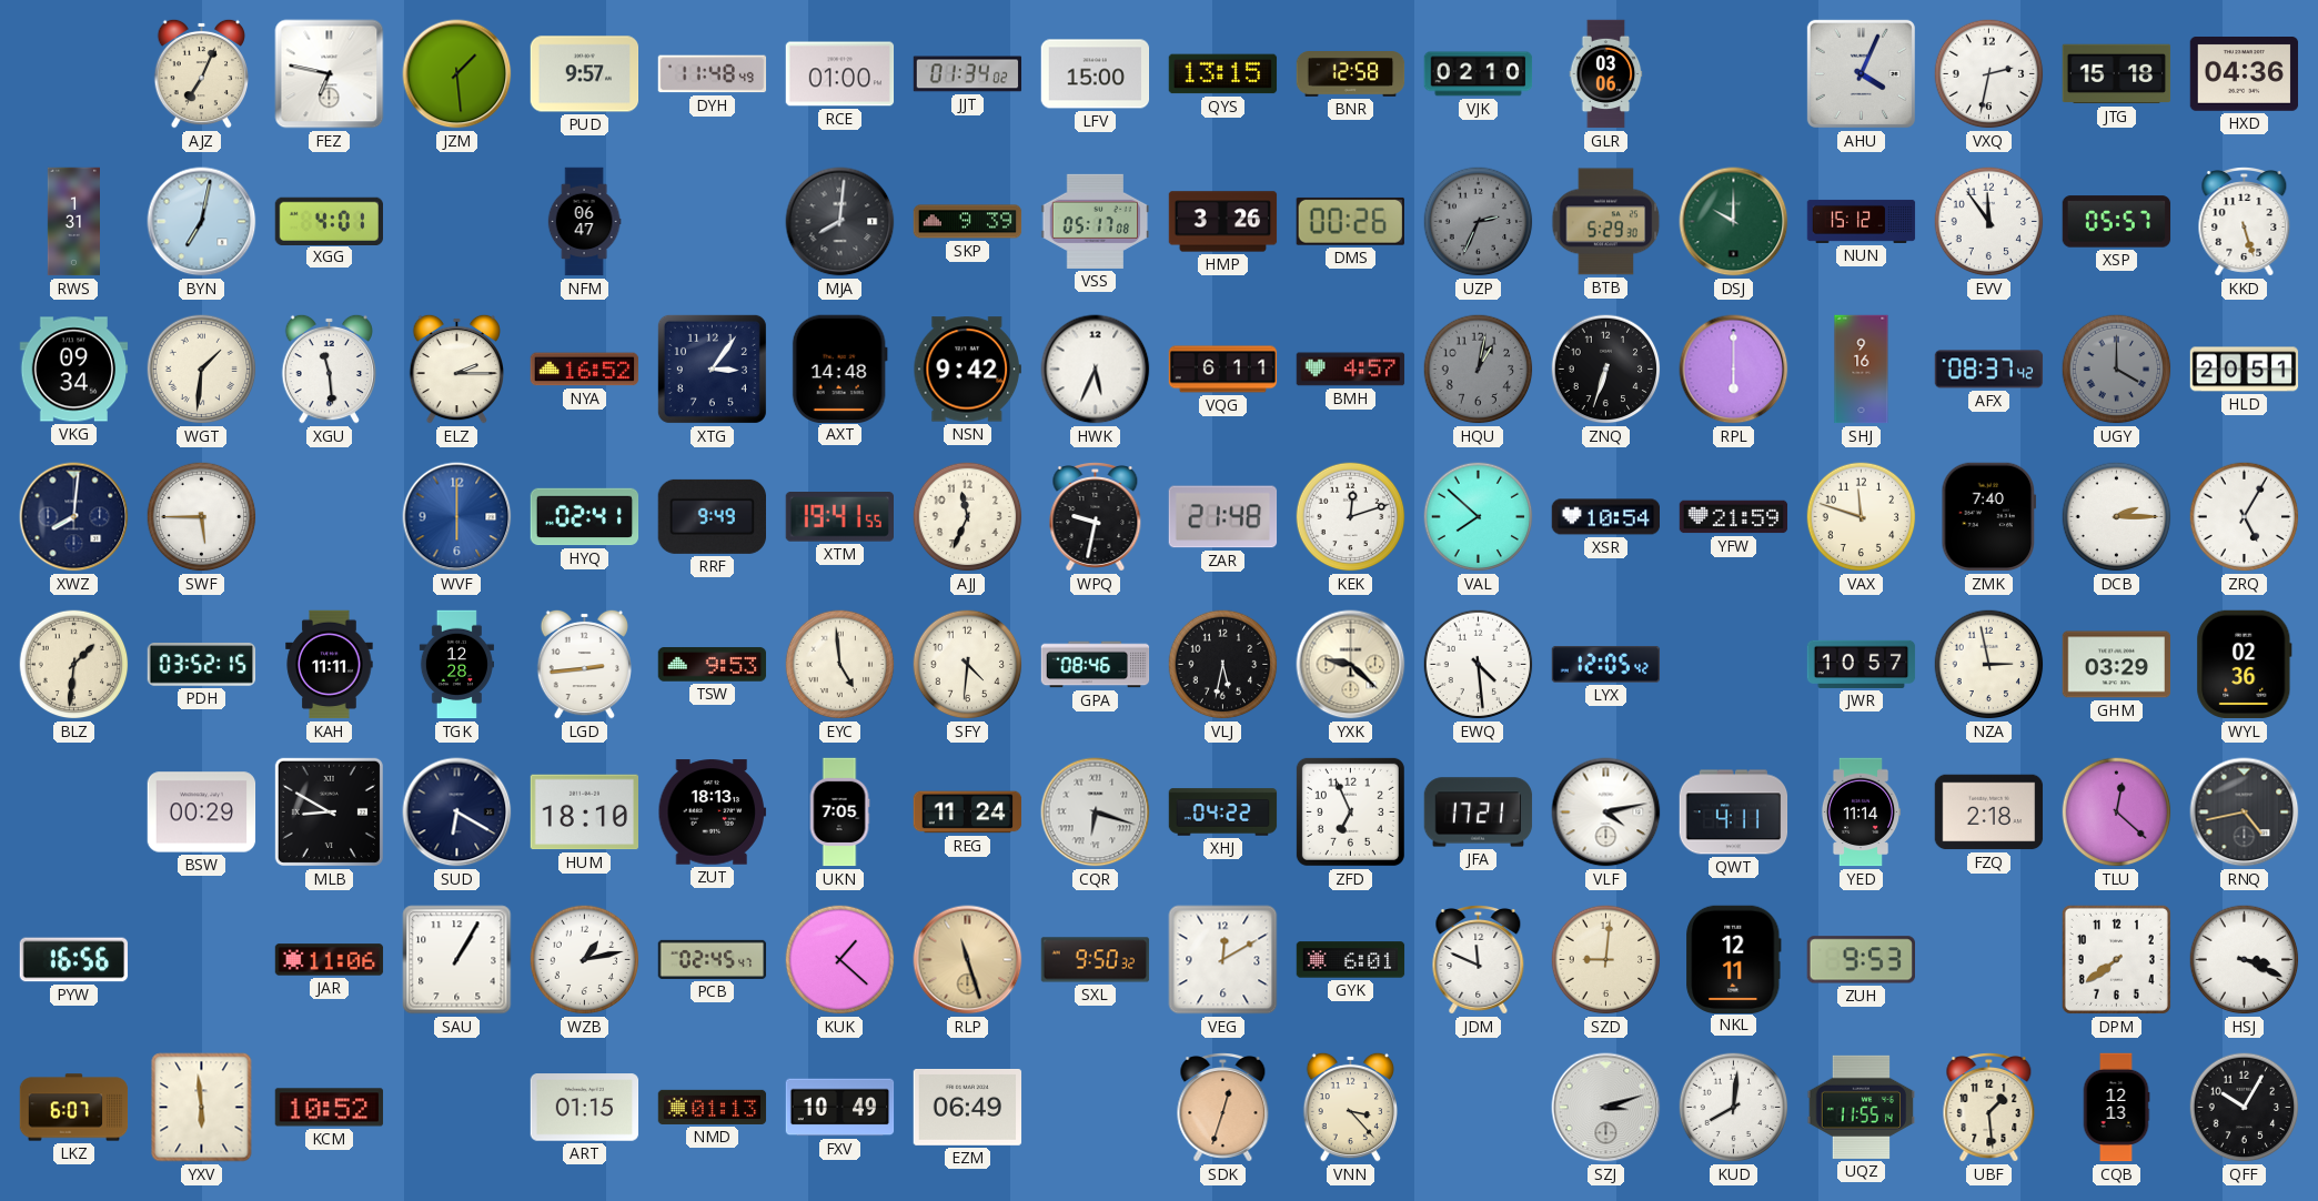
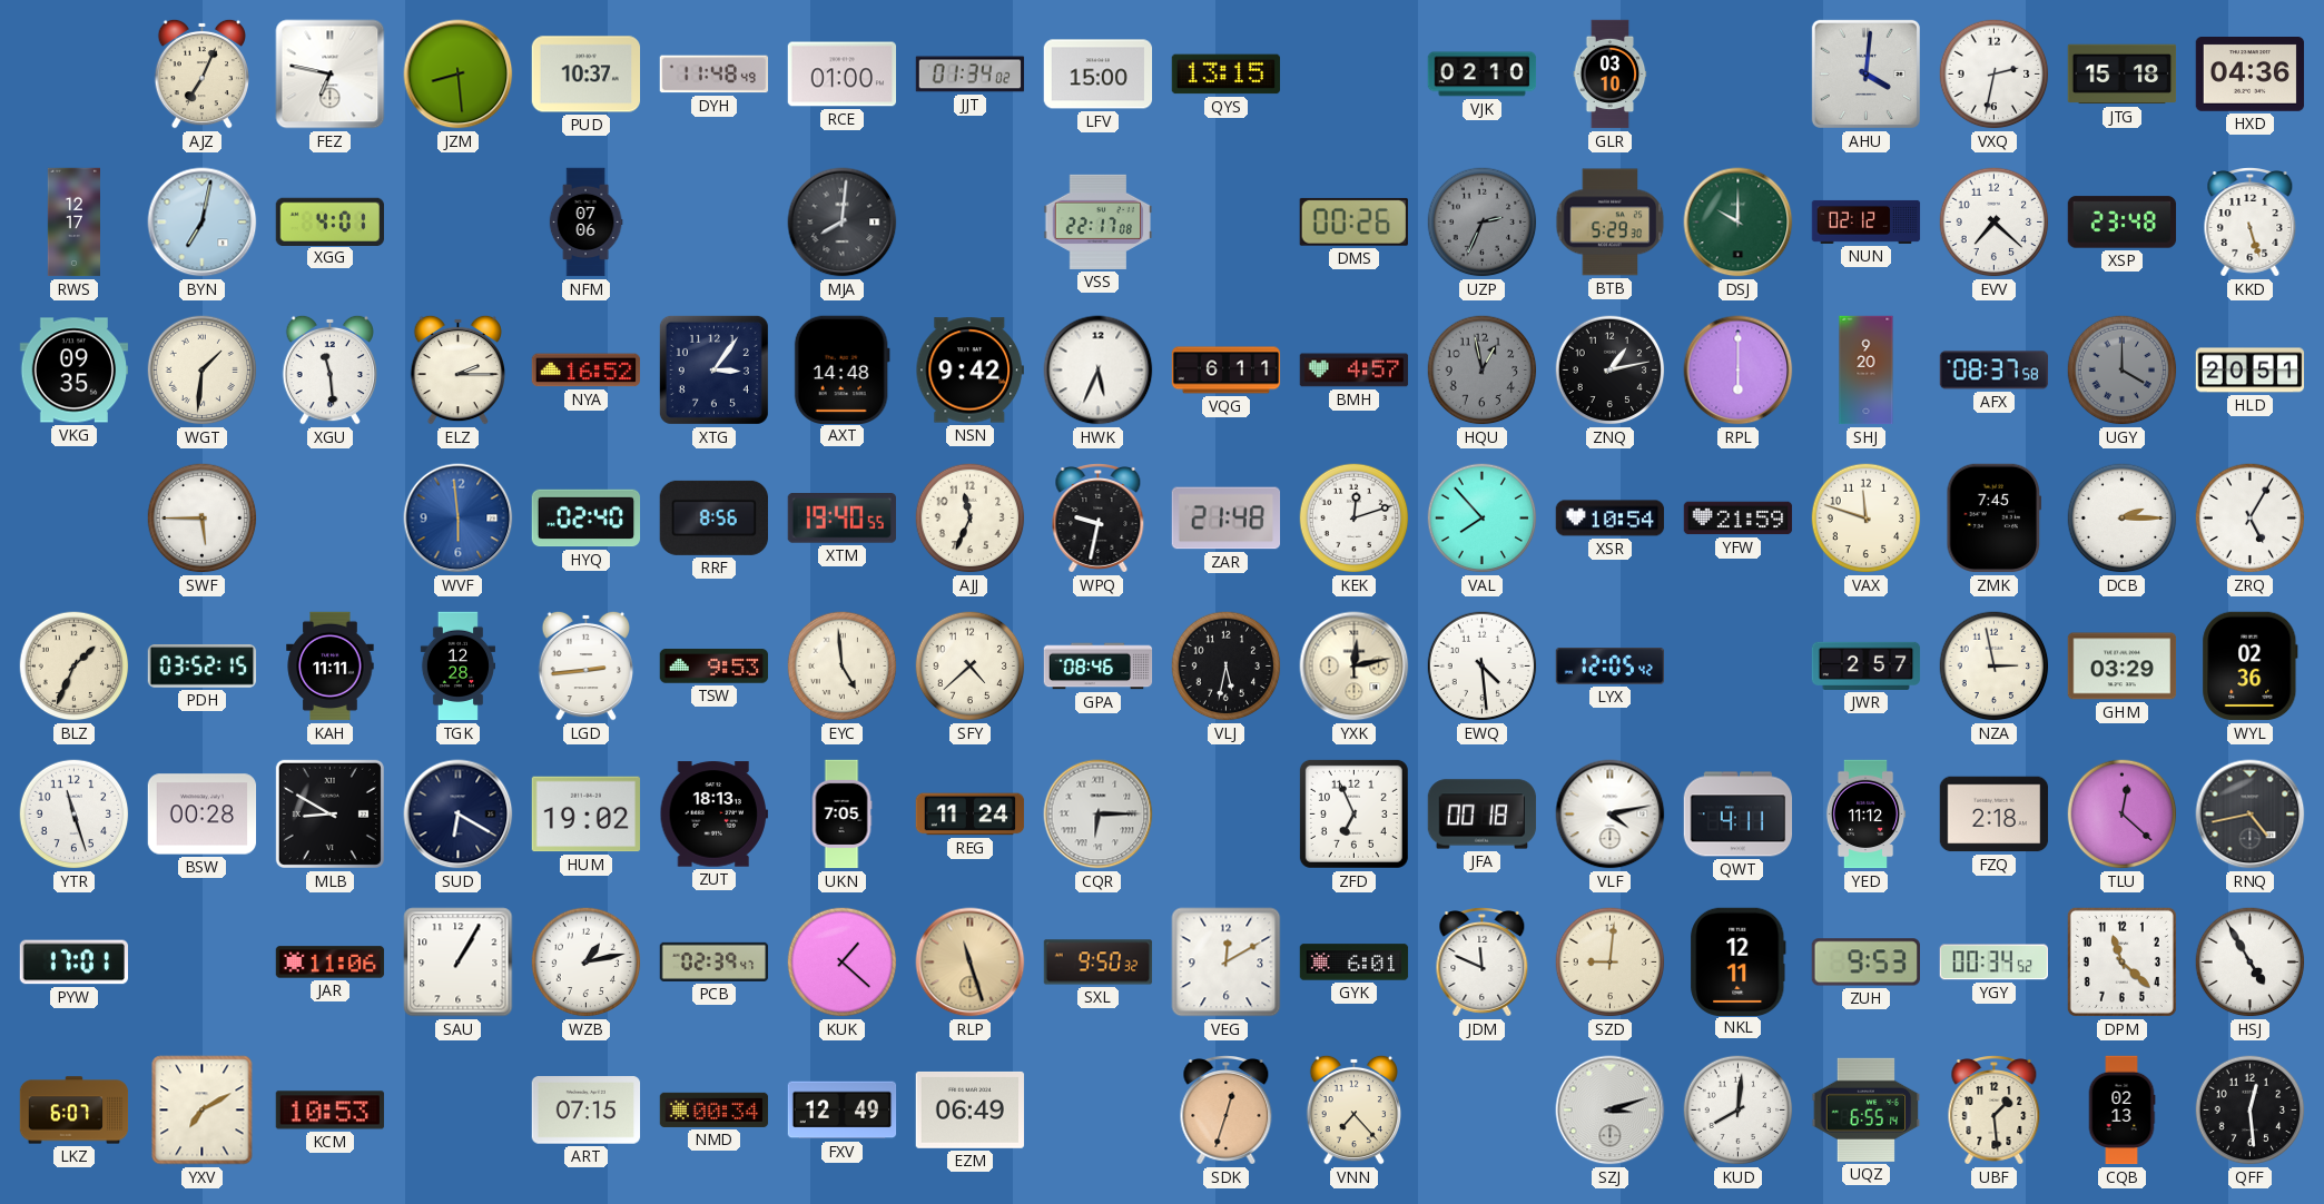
JZM: 1:29 -> 8:29 (459, 75)
PUD: 9:57 -> 10:37 (587, 75)
BNR: 12:58 -> none (1351, 74)
GLR: 03:06 -> 03:10 (1611, 75)
AHU: 4:04 -> 4:01 (1865, 73)
RWS: 1:31 -> 12:17 (73, 223)
NFM: 06:47 -> 07:06 (585, 223)
SKP: 9:39 -> none (968, 222)
VSS: 05:17 -> 22:17 (1099, 221)
HMP: 3:26 -> none (1223, 222)
NUN: 15:12 -> 02:12 (1867, 221)
EVV: 11:54 -> 7:22 (1995, 223)
XSP: 05:57 -> 23:48 (2123, 223)
VKG: 09:34 -> 09:35 (75, 371)
HQU: 1:02 -> 12:58 (1483, 371)
ZNQ: 6:33 -> 1:13 (1611, 371)
SHJ: 9:16 -> 9:20 (1867, 371)
AFX: 08:37:42 -> 08:37:58 (1995, 371)
XWZ: 8:01 -> none (74, 517)
WVF: 6:00 -> 5:59 (459, 519)
HYQ: 02:41 -> 02:40 (587, 519)
RRF: 9:49 -> 8:56 (713, 517)
XTM: 19:41 -> 19:40 (841, 519)
VAL: 7:52 -> 7:53 (1483, 519)
ZMK: 7:40 -> 7:45 (1995, 519)
BLZ: 1:31 -> 1:34 (75, 667)
SFY: 4:31 -> 4:38 (971, 667)
YXK: 9:22 -> 12:13 (1355, 667)
JWR: 10:57 -> 2:57 (1867, 665)
YTR: none -> 11:27 (75, 815)
BSW: 00:29 -> 00:28 (203, 815)
HUM: 18:10 -> 19:02 (587, 815)
CQR: 6:18 -> 6:15 (1099, 815)
XHJ: 04:22 -> none (1223, 813)
JFA: 17:21 -> 00:18 (1483, 815)
YED: 11:14 -> 11:12 (1865, 815)
PYW: 16:56 -> 17:01 (75, 963)
PCB: 02:45 -> 02:39 (715, 961)
YGY: none -> 00:34 (1993, 963)
DPM: 7:39 -> 11:22 (2121, 961)
HSJ: 3:19 -> 4:55 (2251, 963)
YXV: 5:59 -> 7:10 (203, 1111)
KCM: 10:52 -> 10:53 (331, 1111)
ART: 01:15 -> 07:15 (587, 1111)
NMD: 01:13 -> 00:34 (715, 1109)
FXV: 10:49 -> 12:49 (843, 1111)
VNN: 3:23 -> 7:23 (1353, 1109)
UQZ: 11:55 -> 6:55 (1867, 1109)
CQB: 12:13 -> 02:13 (2121, 1111)
QFF: 10:05 -> 12:29 (2251, 1111)
